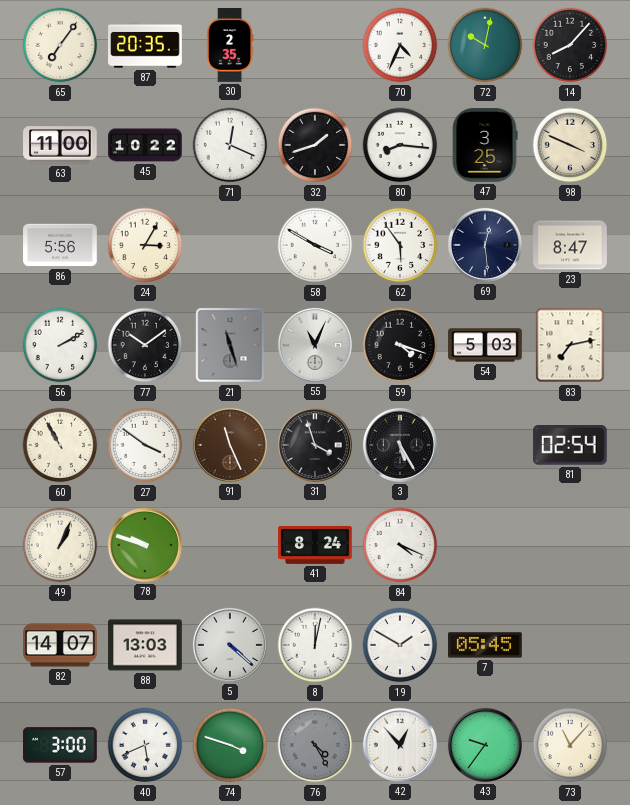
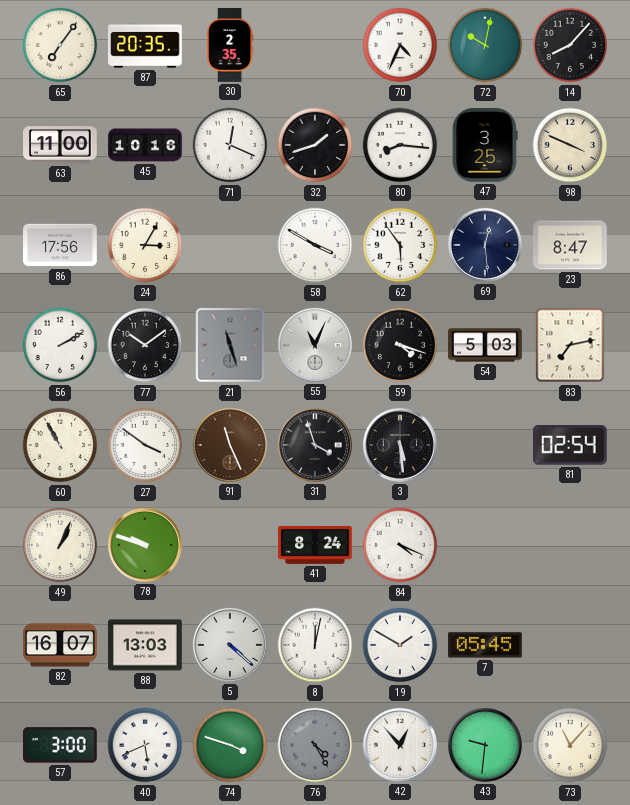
45: 10:22 -> 10:16 (145, 145)
86: 5:56 -> 17:56 (60, 245)
3: 5:25 -> 5:29 (400, 445)
82: 14:07 -> 16:07 (60, 645)
43: 9:36 -> 9:31 (485, 745)
